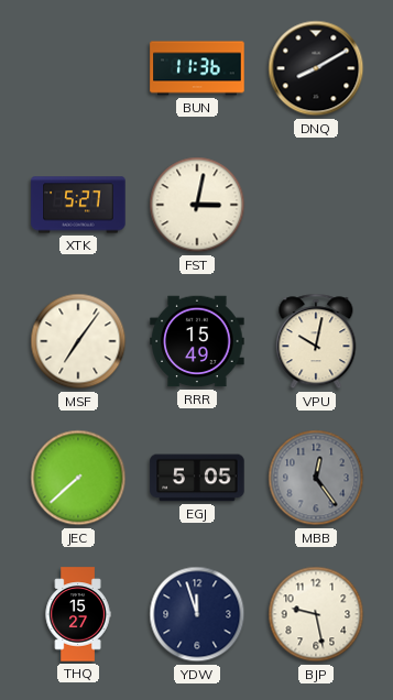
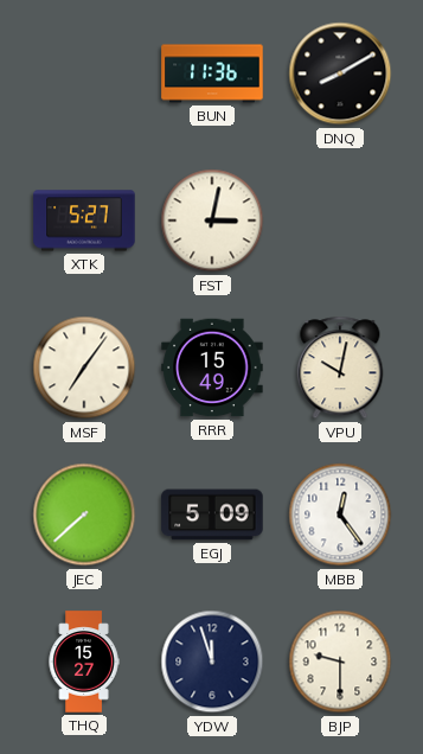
EGJ: 5:05 -> 5:09 (212, 515)
MBB dial: grey -> white (340, 515)
BJP: 9:28 -> 9:30 (340, 662)
